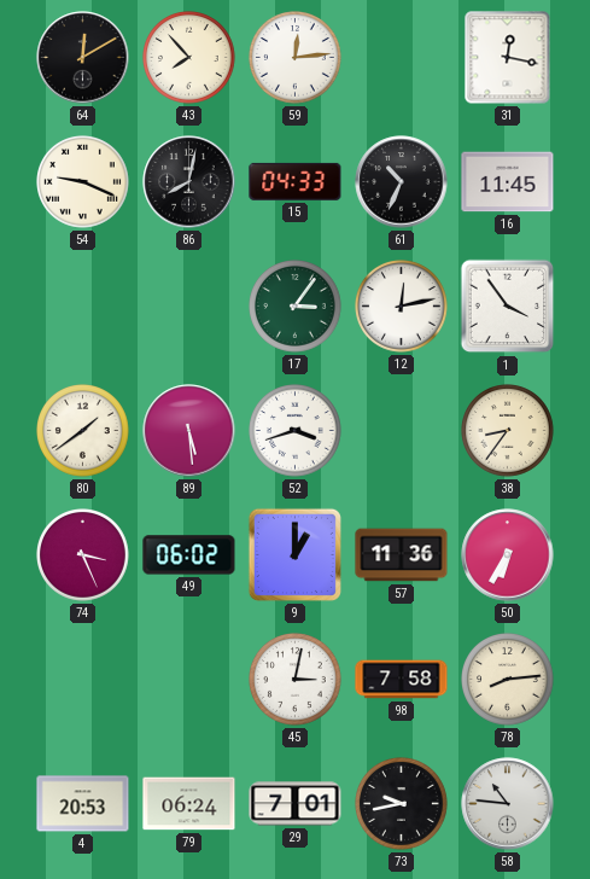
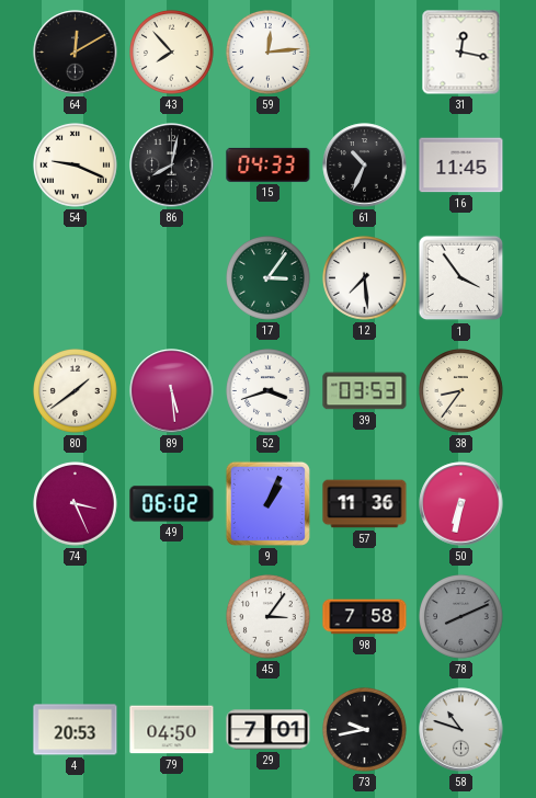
12: 12:13 -> 7:29 (365, 278)
39: none -> 03:53 (365, 391)
9: 1:00 -> 1:04 (267, 503)
50: 6:35 -> 6:32 (461, 504)
45: 3:02 -> 3:06 (269, 617)
78: 8:14 -> 8:11 (461, 617)
78 dial: cream -> grey (461, 617)
79: 06:24 -> 04:50 (172, 730)
58: 10:46 -> 10:48 (461, 730)
